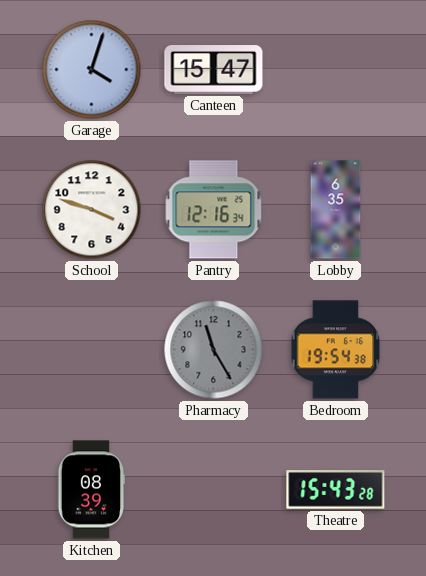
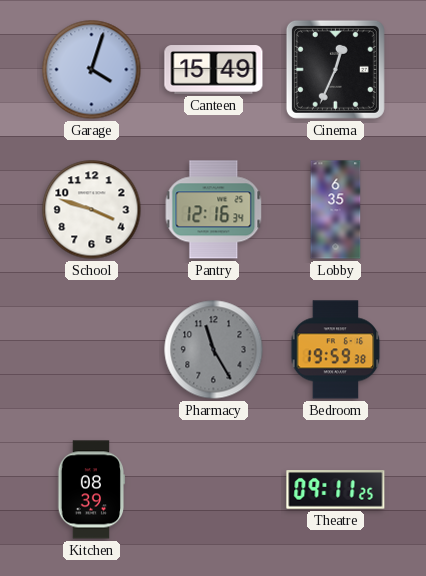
Canteen: 15:47 -> 15:49 (214, 70)
Cinema: none -> 12:34 (335, 69)
Bedroom: 19:54 -> 19:59 (336, 350)
Theatre: 15:43 -> 09:11 (336, 490)
